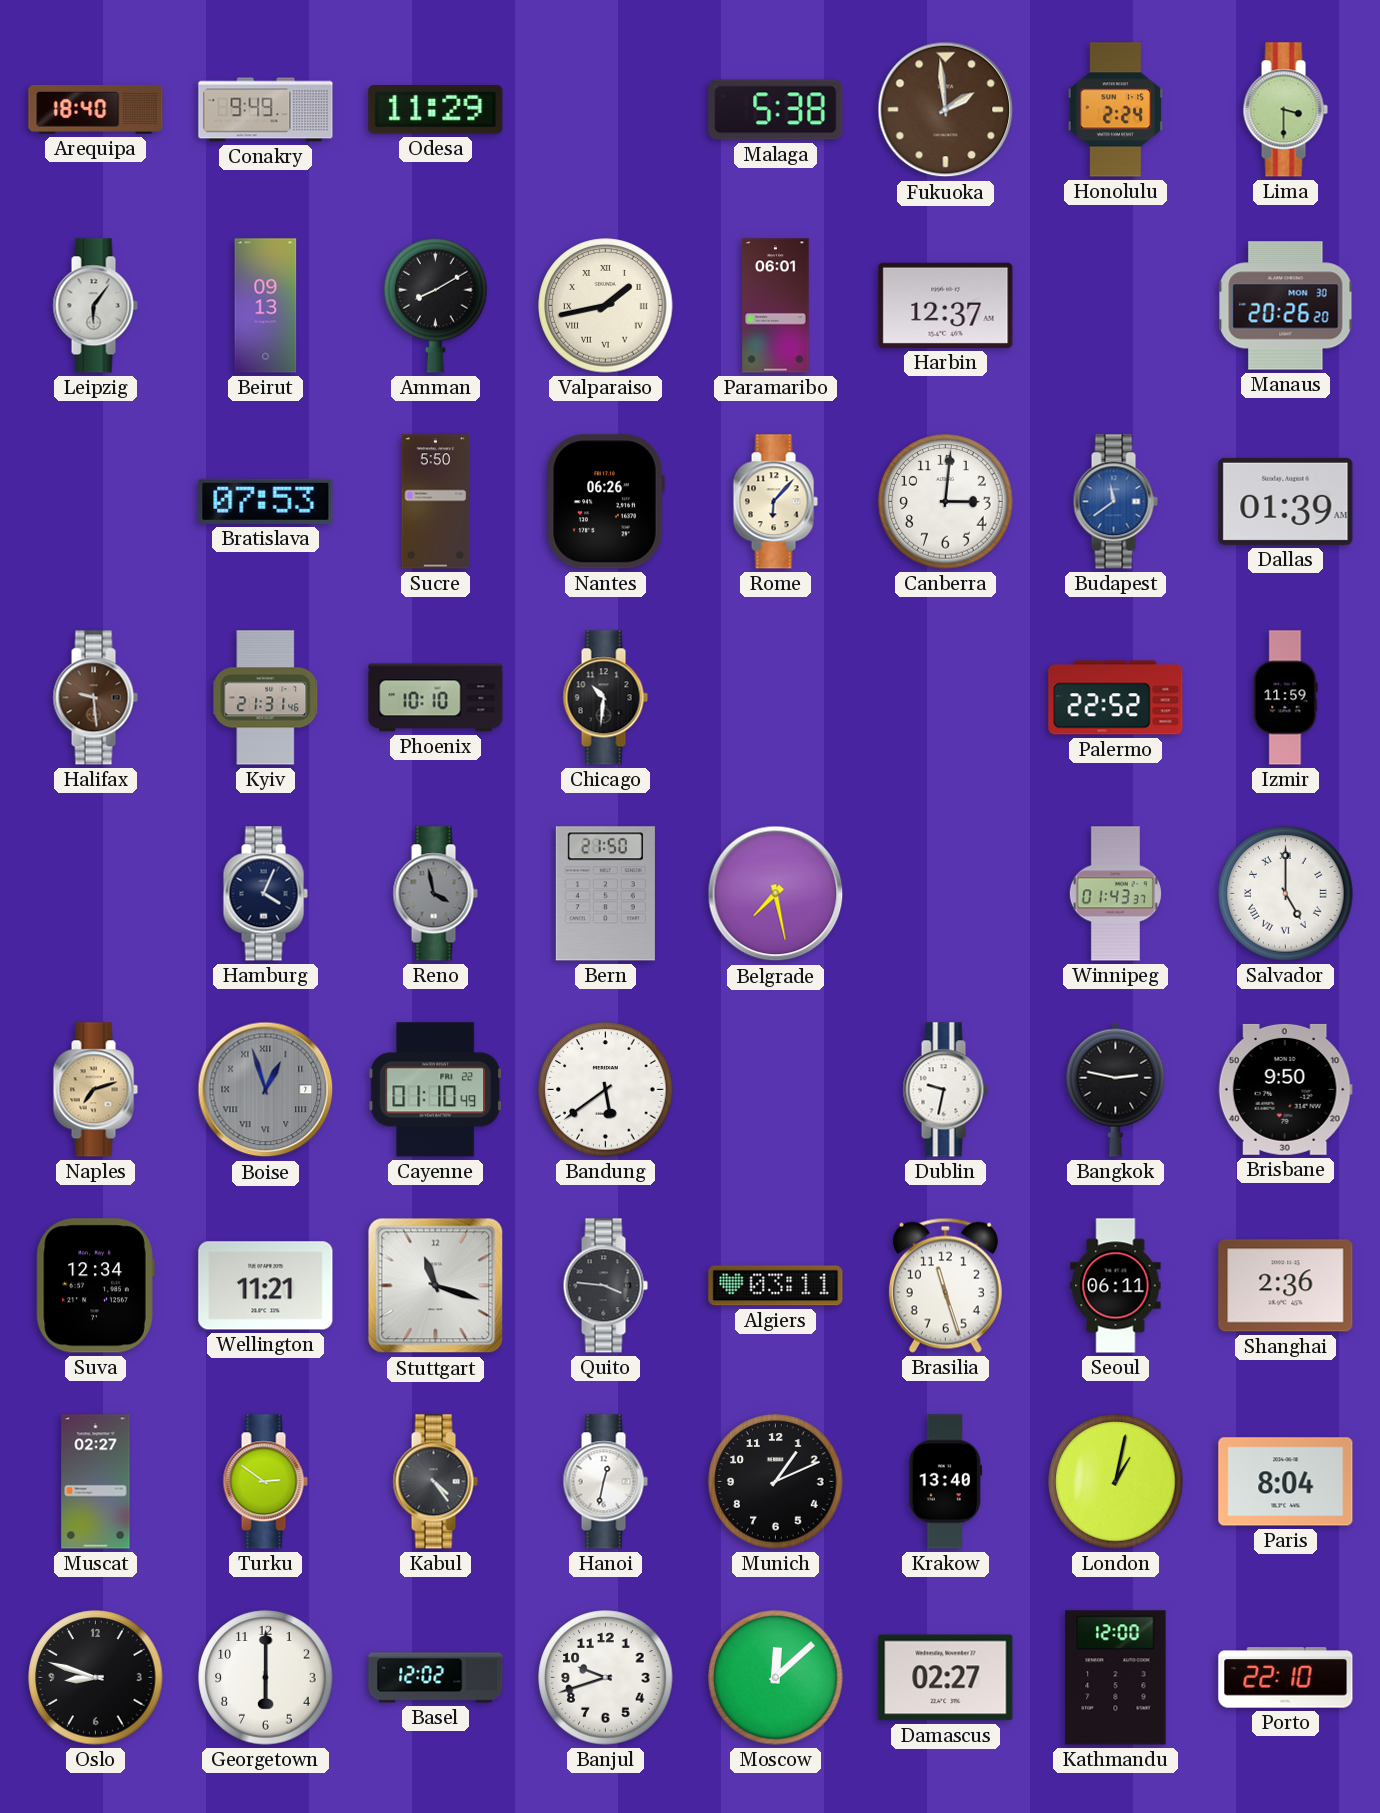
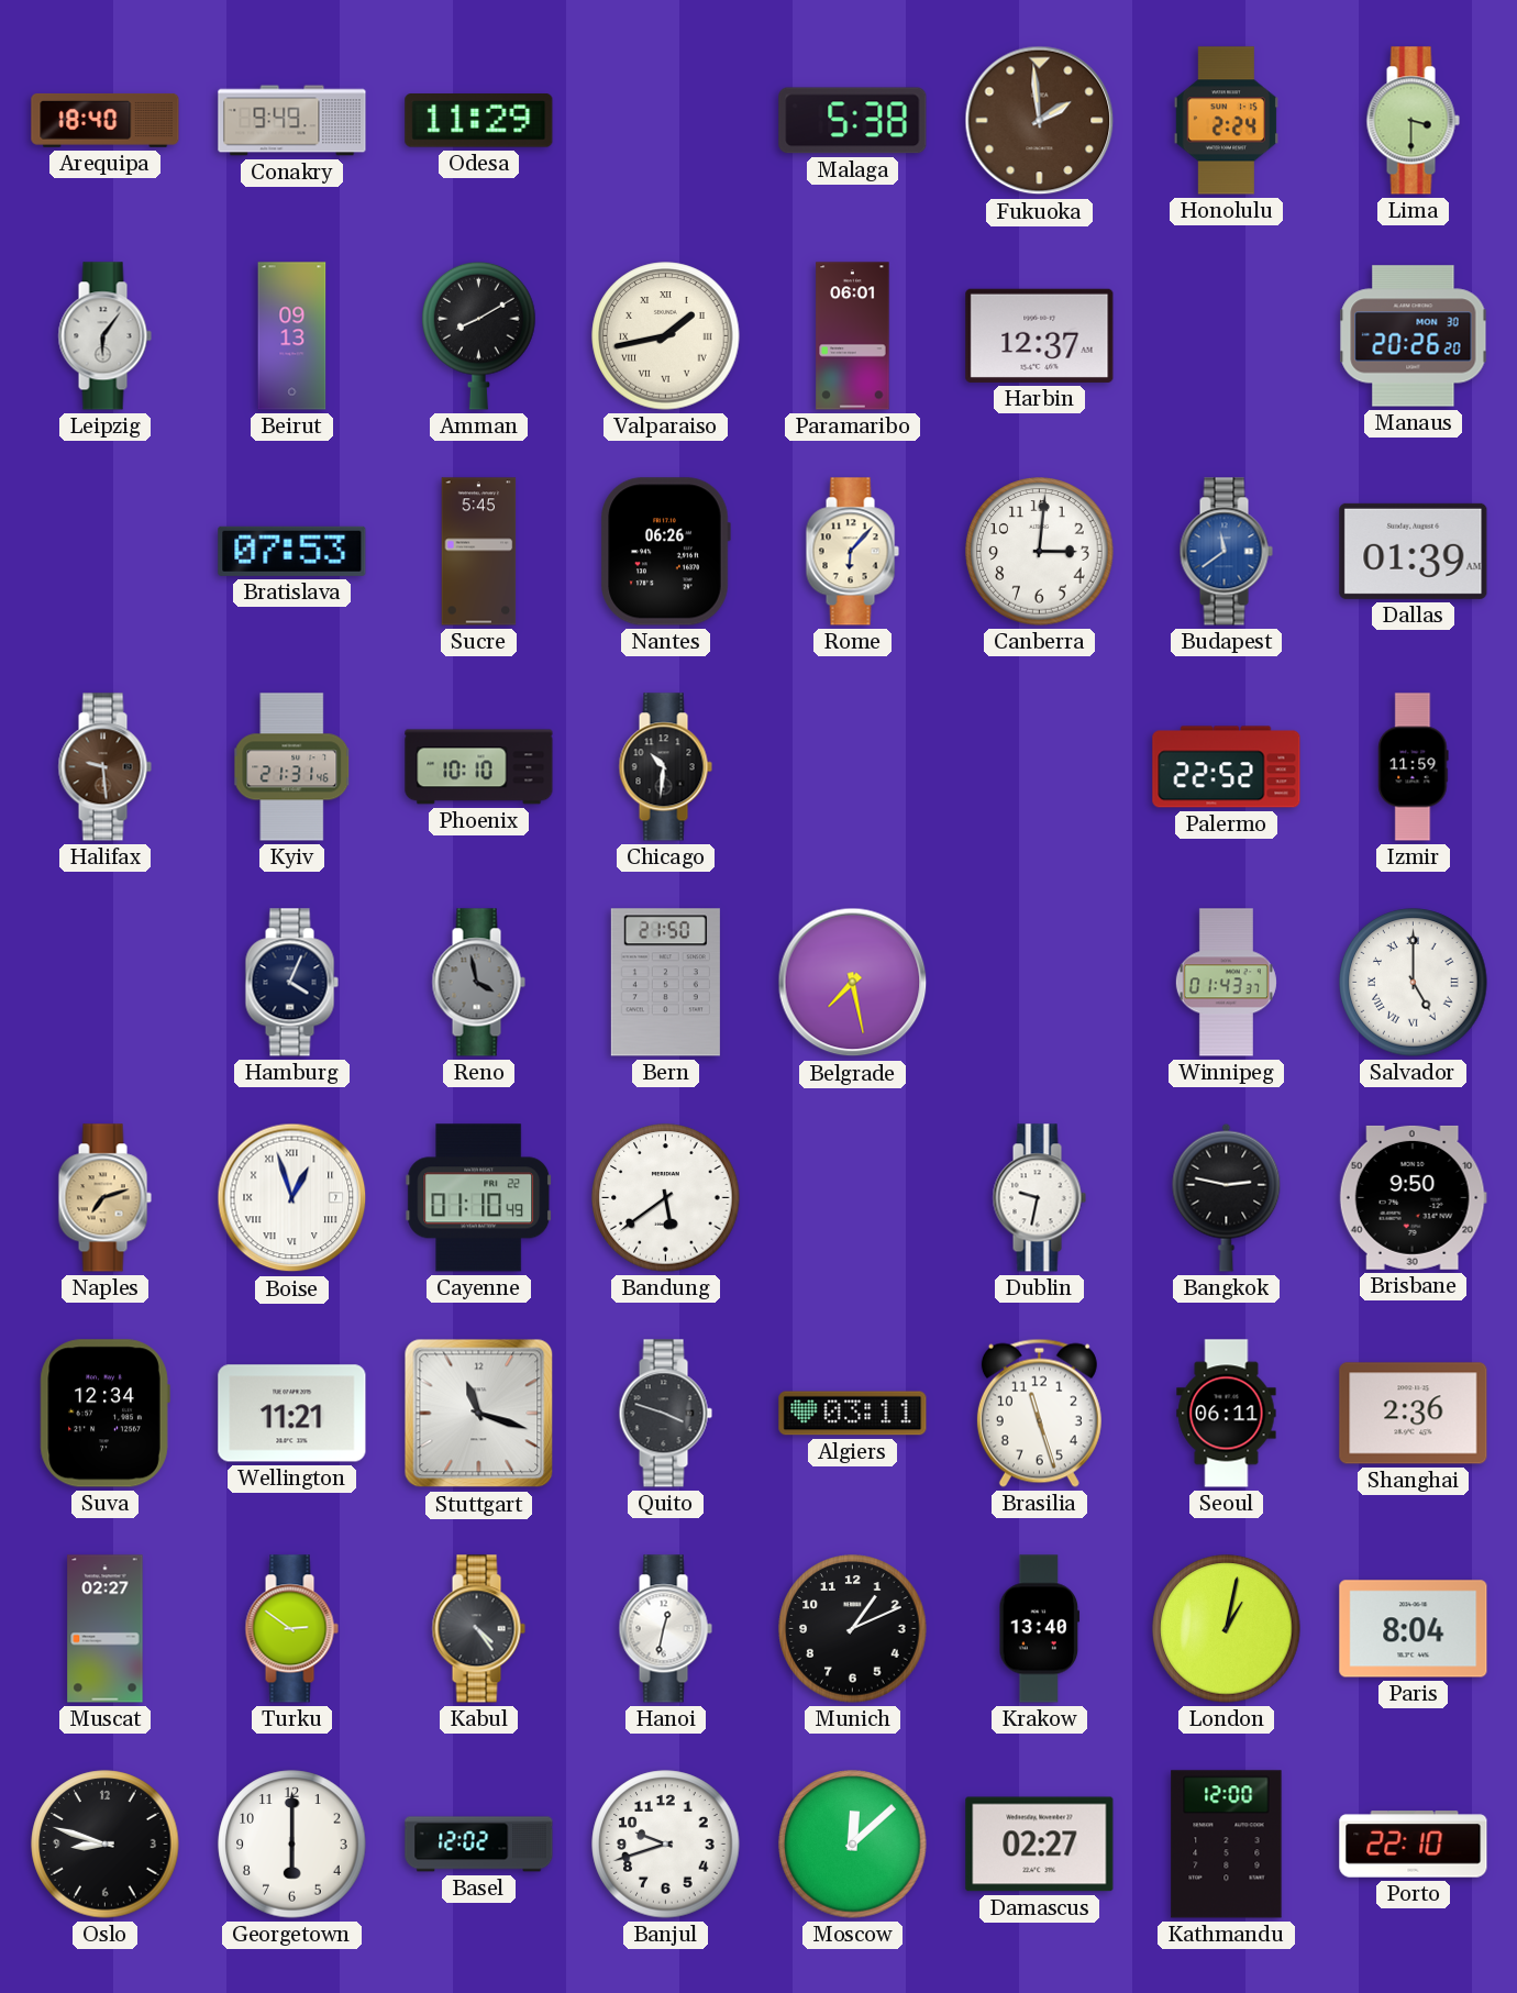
Sucre: 5:50 -> 5:45 (479, 552)
Boise dial: grey -> white (292, 1198)
Quito: 3:46 -> 3:48 (665, 1414)
